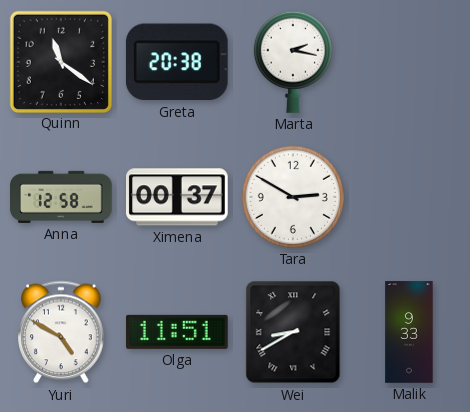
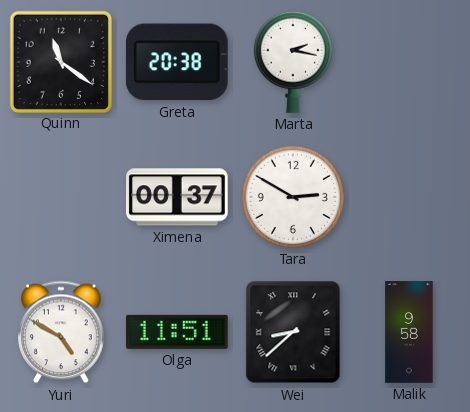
Anna: 12:58 -> none (61, 197)
Wei: 8:40 -> 8:38 (293, 332)
Malik: 9:33 -> 9:58 (409, 332)
